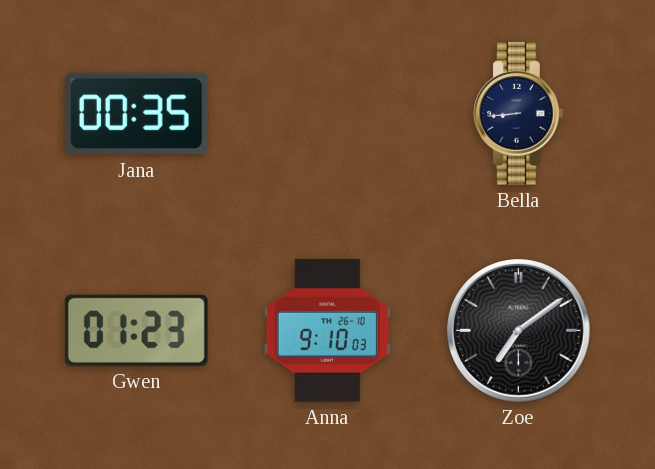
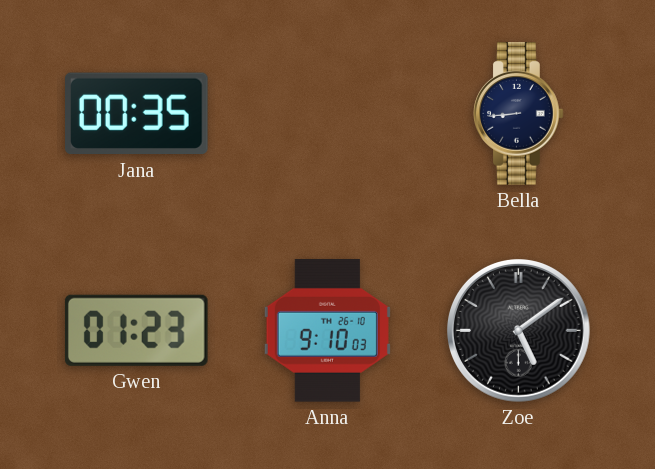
Zoe: 7:09 -> 5:09 (519, 331)
